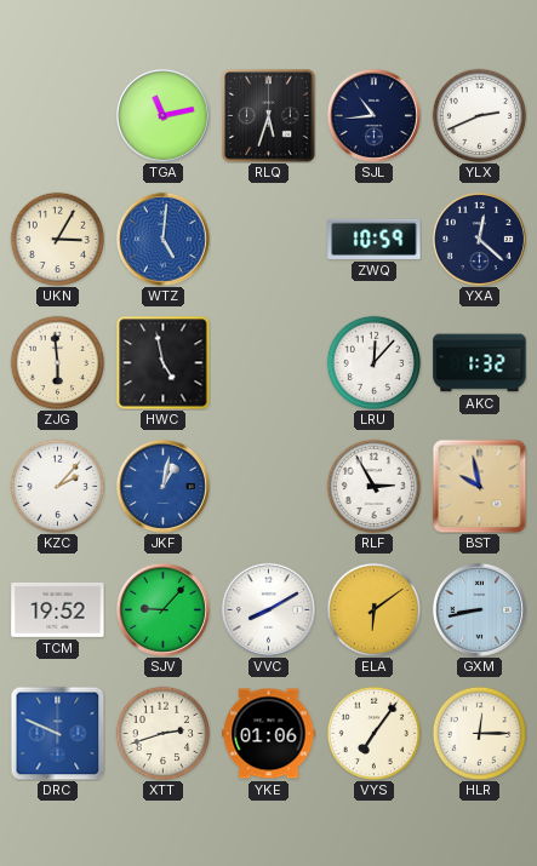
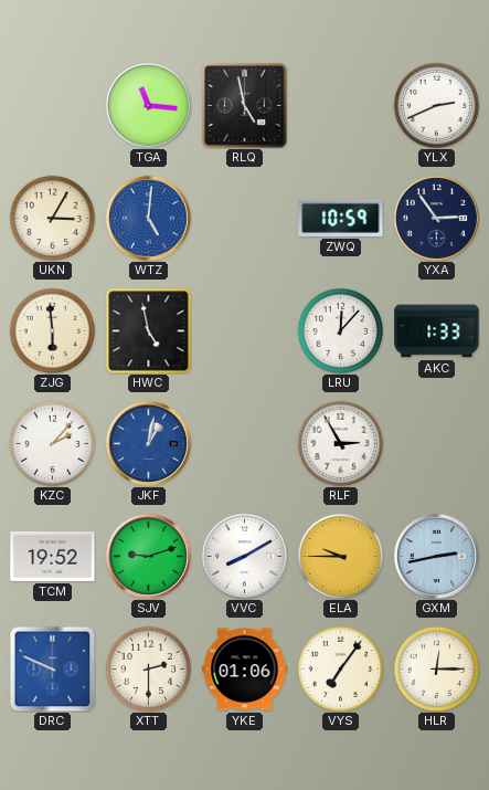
TGA: 11:13 -> 11:16 (148, 105)
RLQ: 5:33 -> 4:58 (245, 106)
SJL: 10:44 -> none (373, 115)
YXA: 12:22 -> 2:54 (436, 218)
AKC: 1:32 -> 1:33 (437, 331)
BST: 9:58 -> none (479, 486)
SJV: 9:07 -> 9:12 (148, 556)
ELA: 6:09 -> 9:45 (340, 556)
GXM: 8:43 -> 2:43 (436, 556)
XTT: 2:42 -> 2:30 (148, 668)
